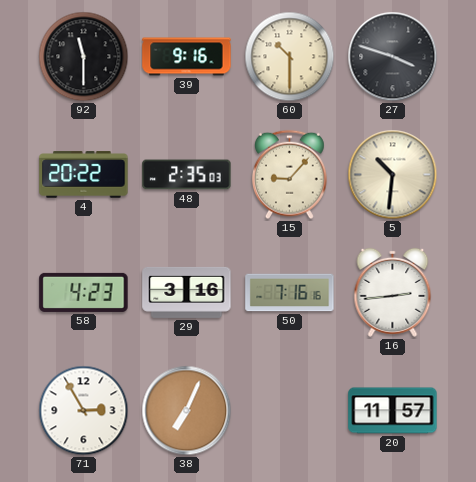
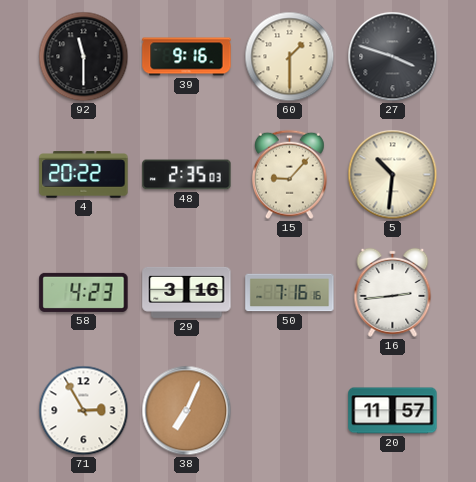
60: 10:30 -> 1:30 (290, 57)
